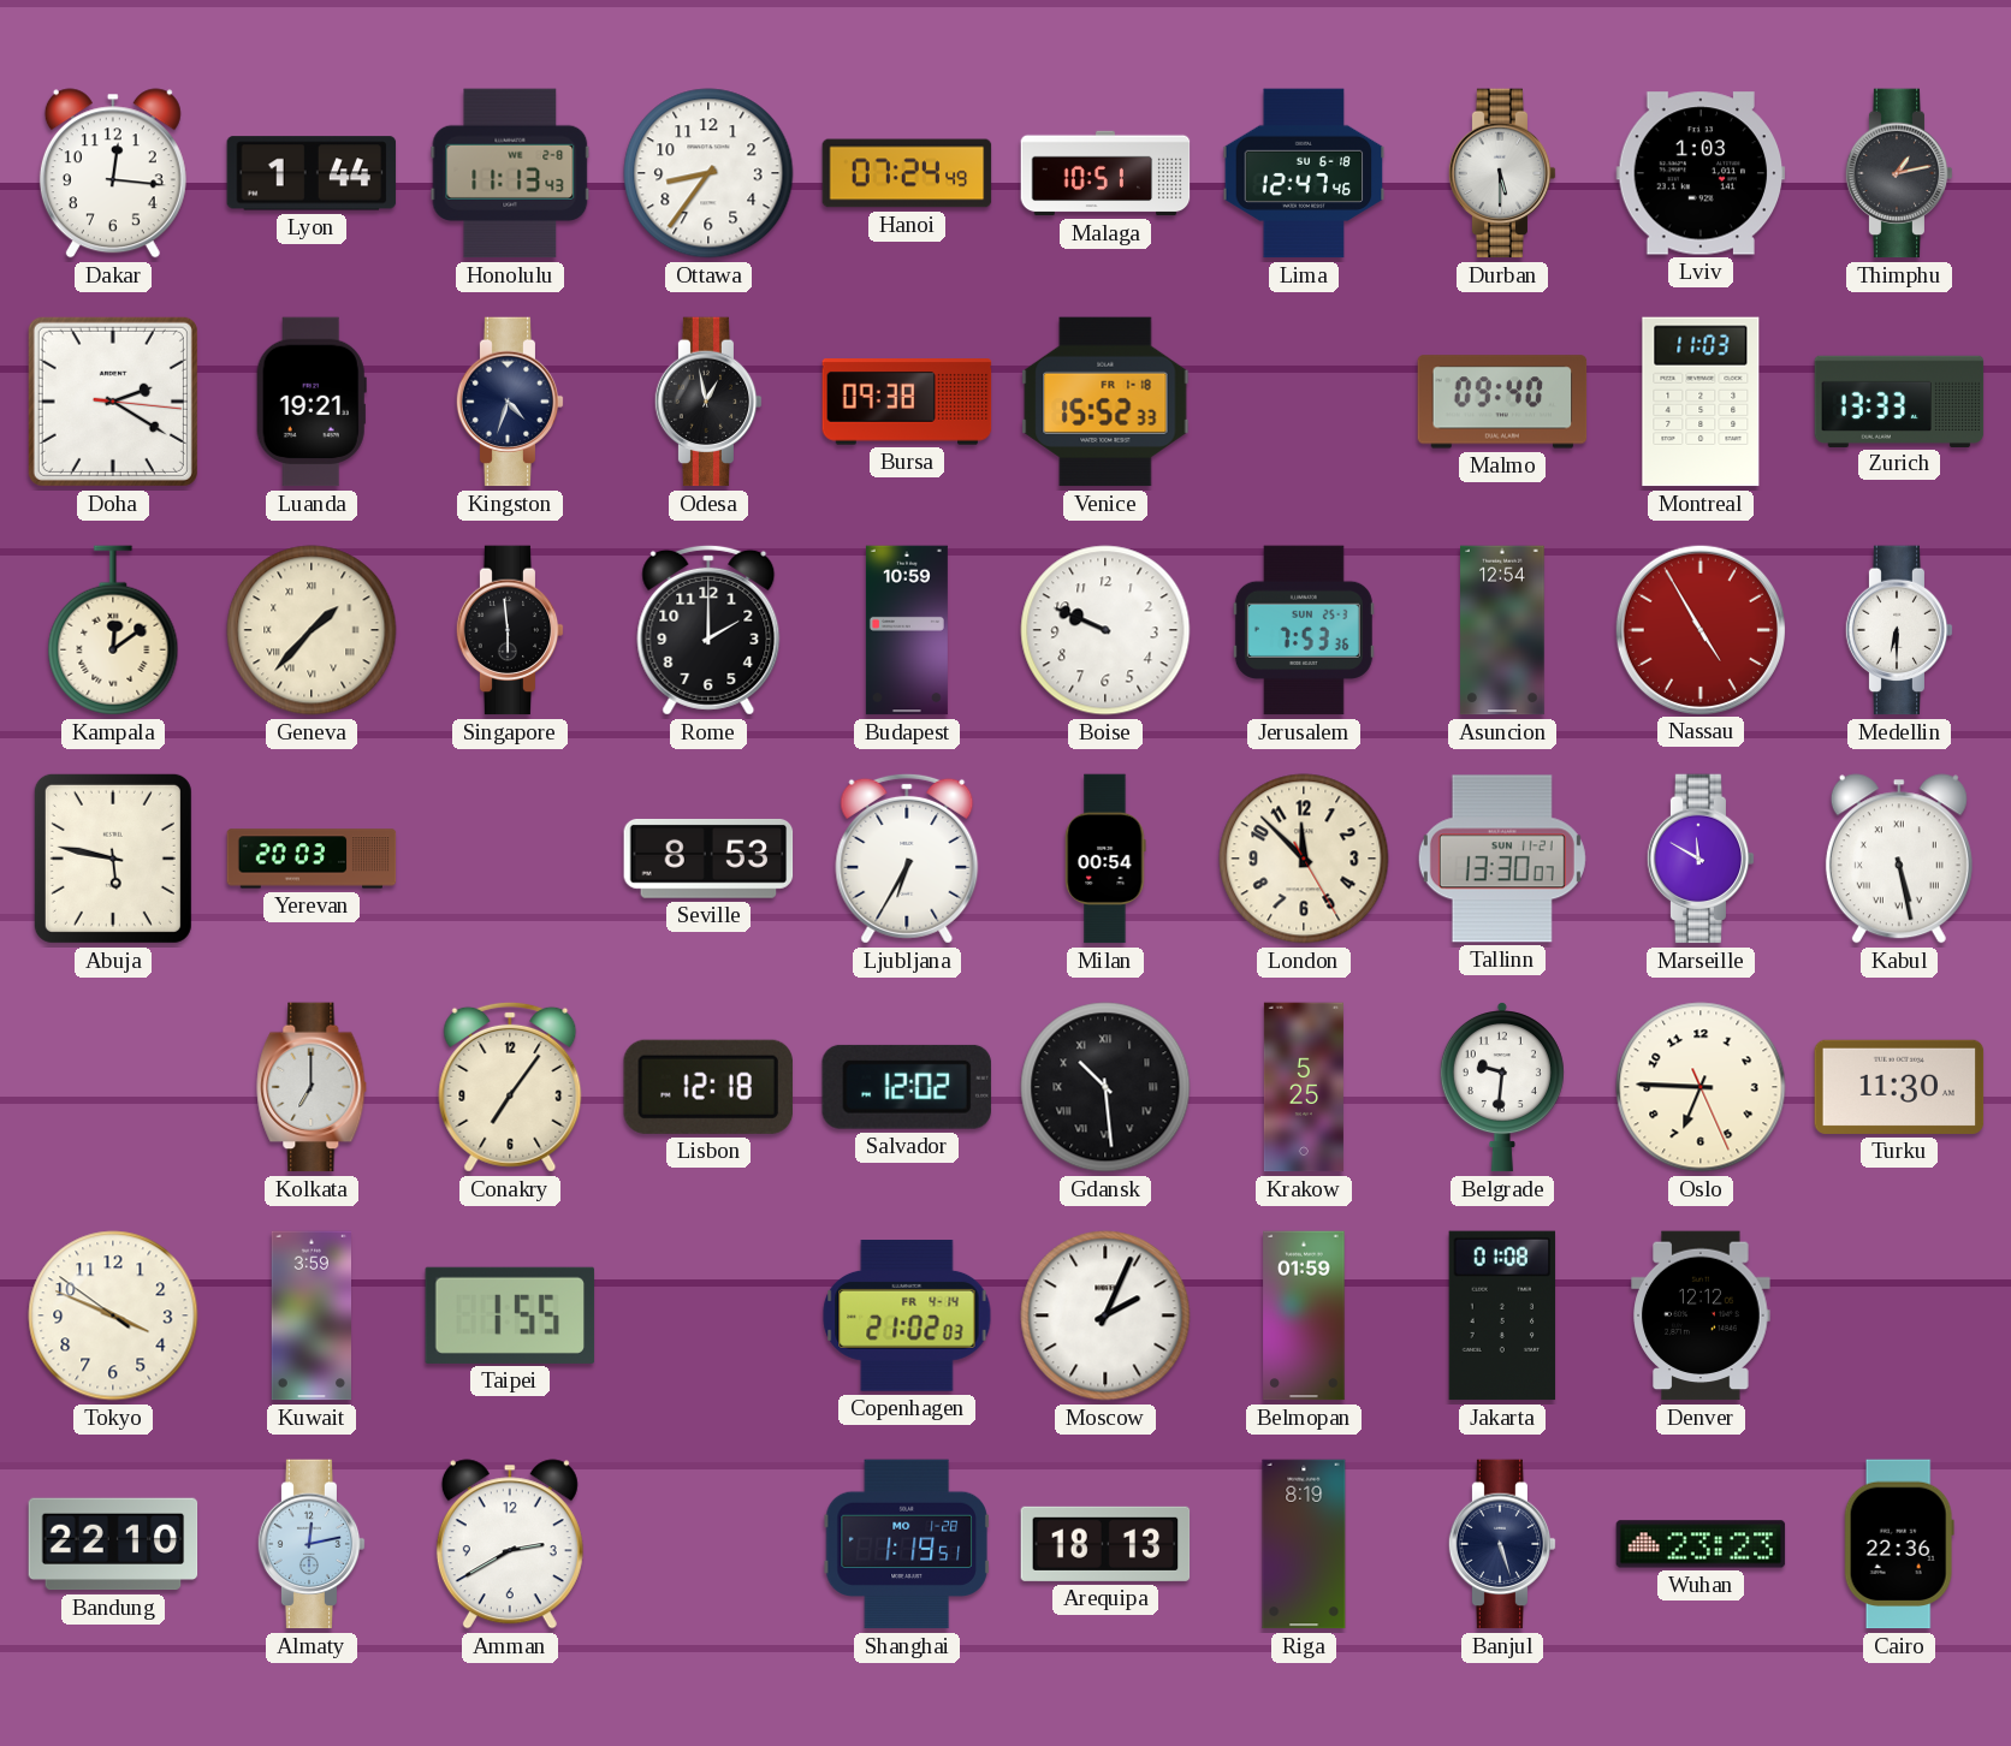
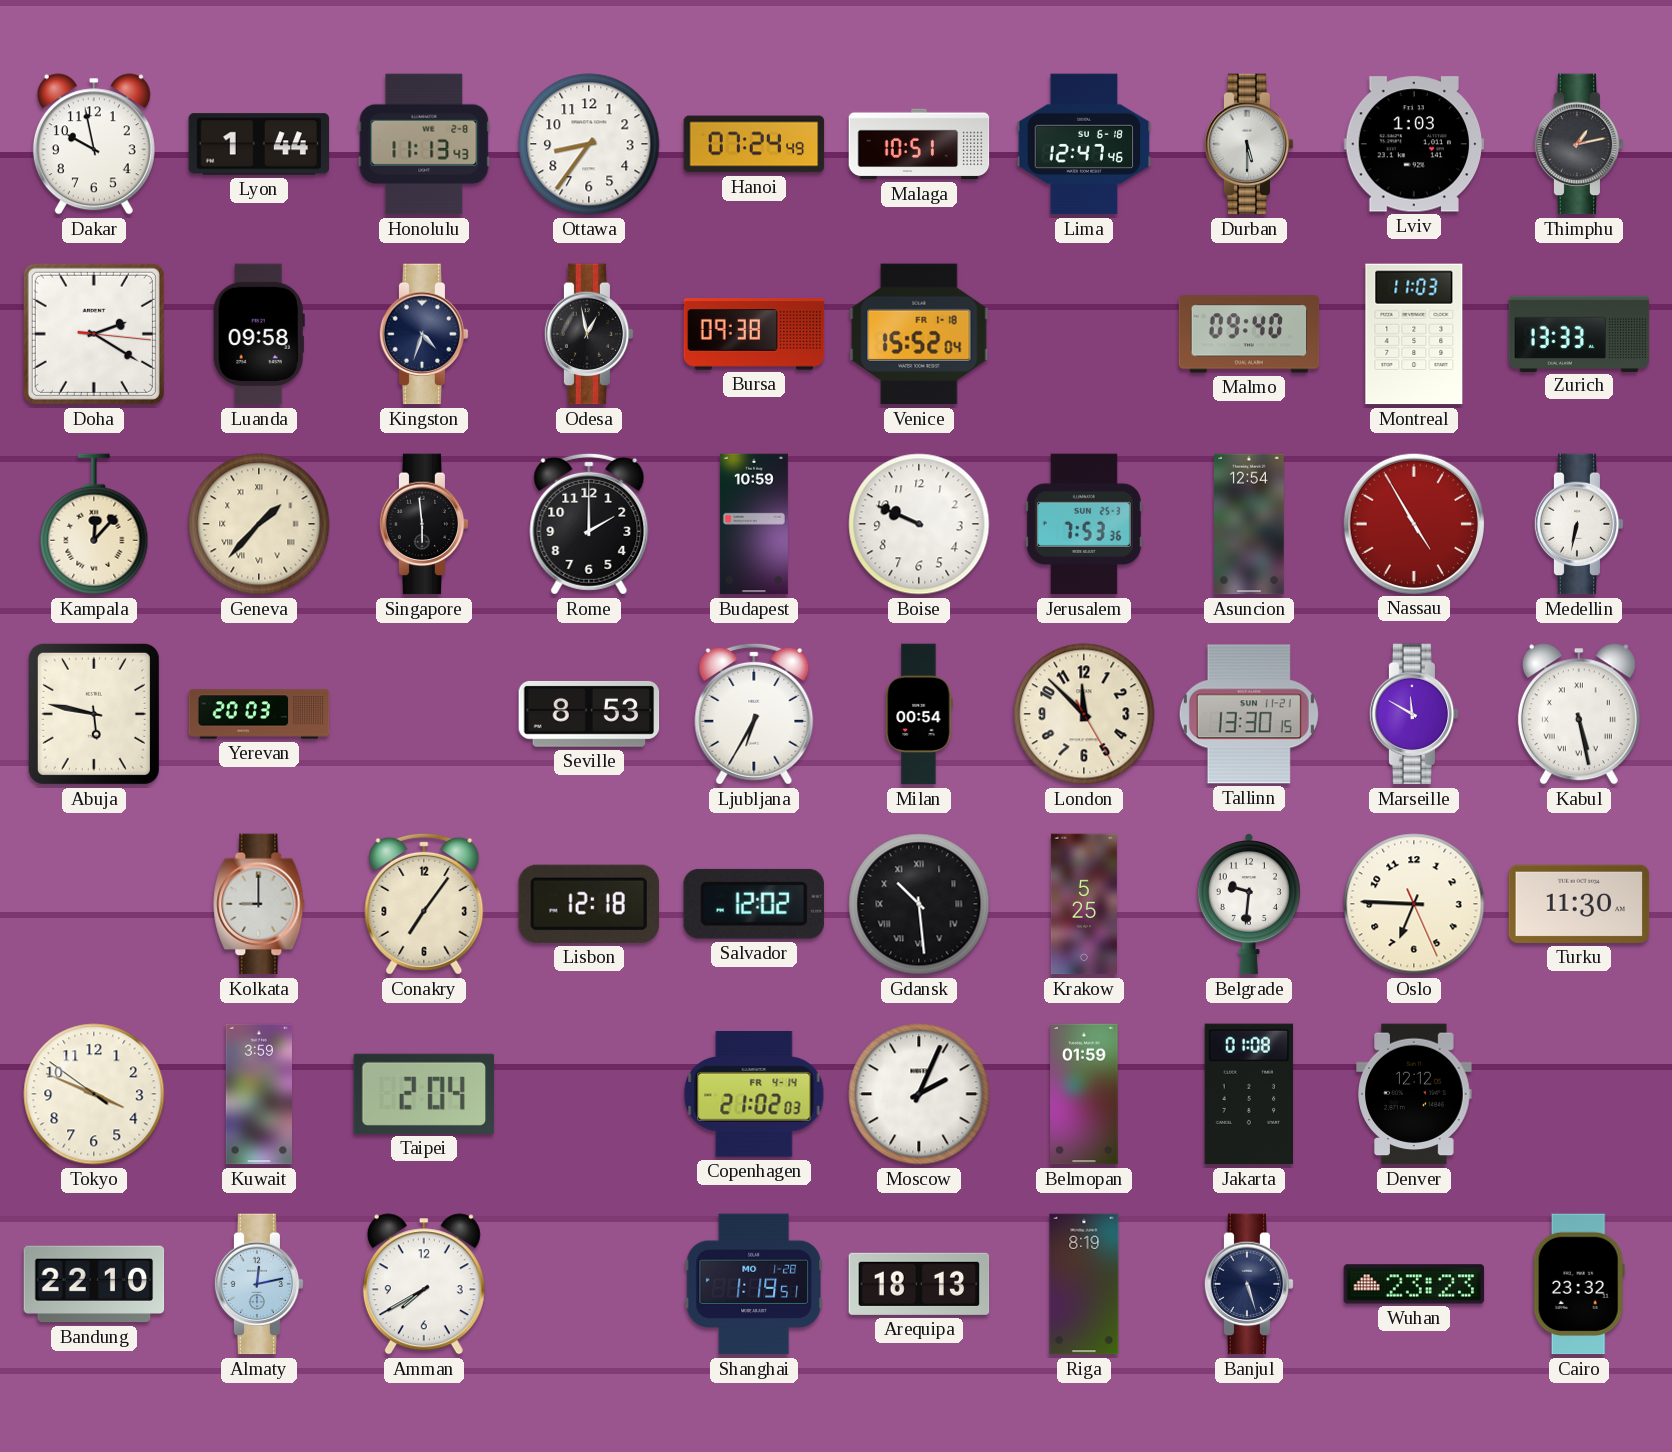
Dakar: 12:16 -> 9:58 (94, 144)
Luanda: 19:21 -> 09:58 (259, 334)
Venice: 15:52:33 -> 15:52:04 (919, 334)
Kampala: 12:09 -> 12:07 (94, 524)
Medellin: 6:30 -> 6:32 (1579, 524)
Tallinn: 13:30:07 -> 13:30:15 (1249, 714)
Kolkata: 7:00 -> 9:00 (259, 904)
Taipei: 1:55 -> 2:04 (424, 1094)
Amman: 2:40 -> 7:40 (424, 1284)
Cairo: 22:36 -> 23:32 (1579, 1284)
